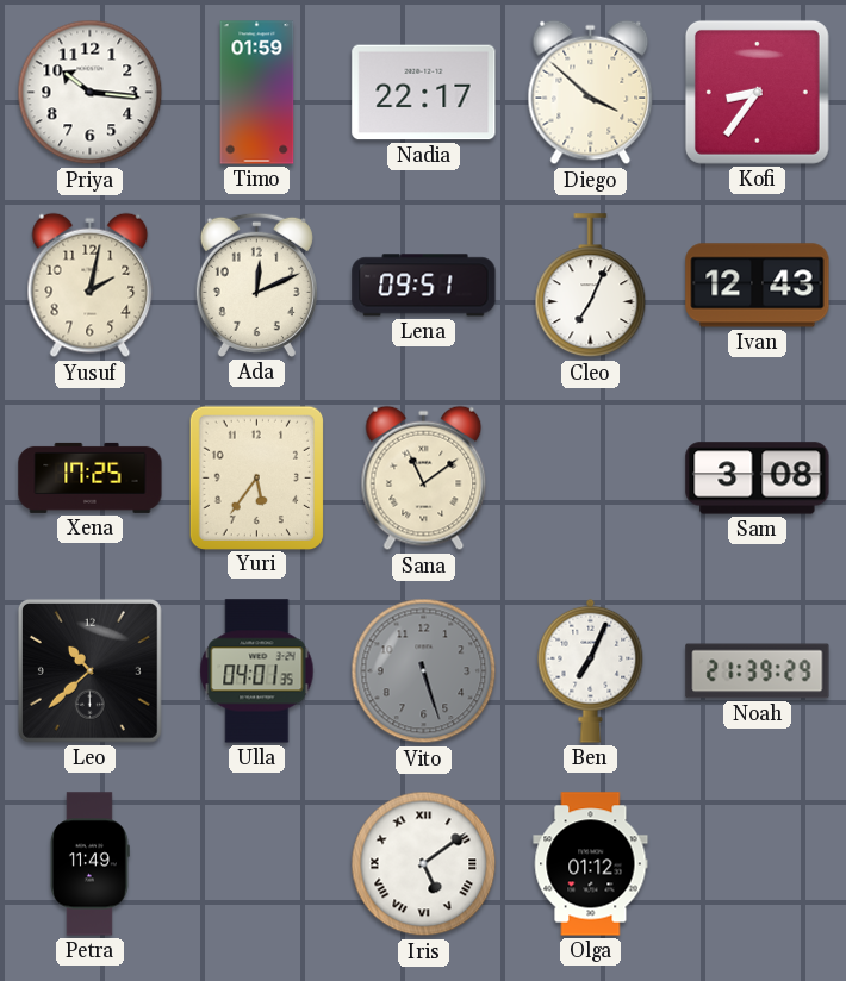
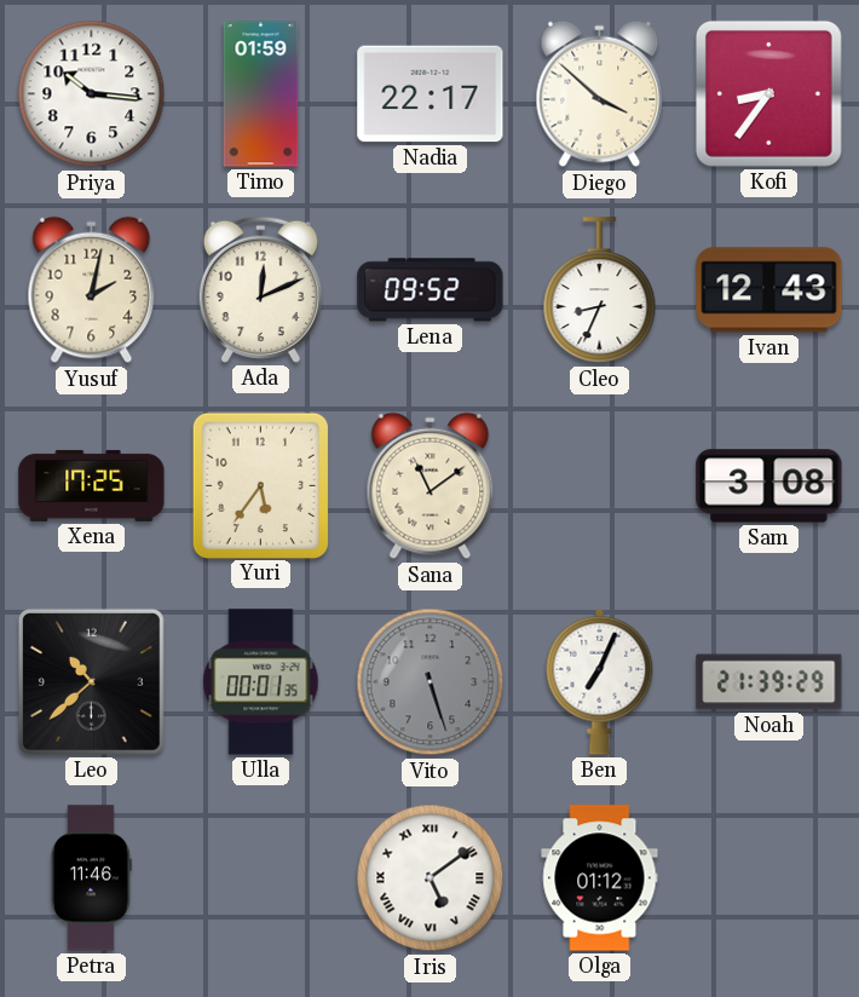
Lena: 09:51 -> 09:52 (431, 290)
Cleo: 7:04 -> 8:34 (600, 290)
Ulla: 04:01 -> 00:01 (261, 682)
Petra: 11:49 -> 11:46 (91, 878)
